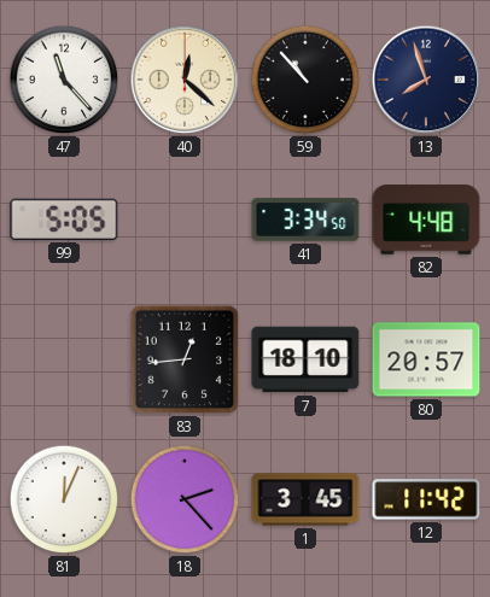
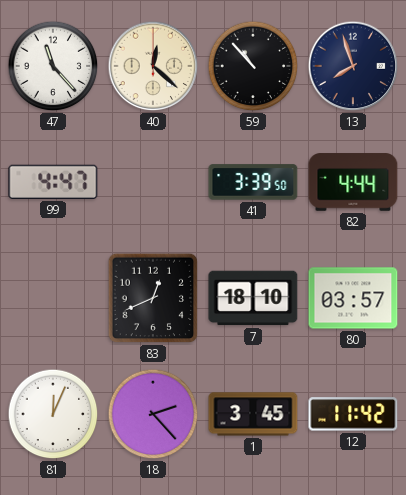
99: 5:05 -> 4:47 (53, 182)
41: 3:34 -> 3:39 (253, 182)
82: 4:48 -> 4:44 (353, 182)
83: 12:44 -> 12:41 (153, 298)
80: 20:57 -> 03:57 (353, 298)
